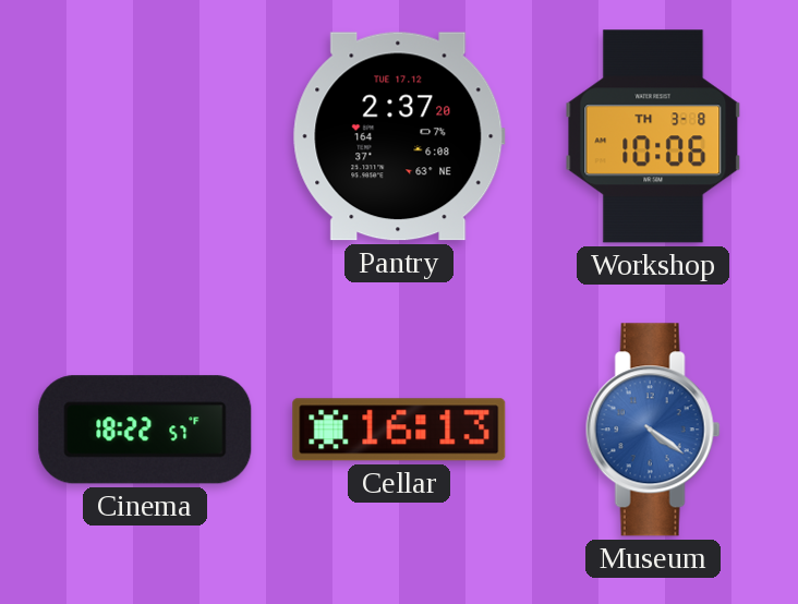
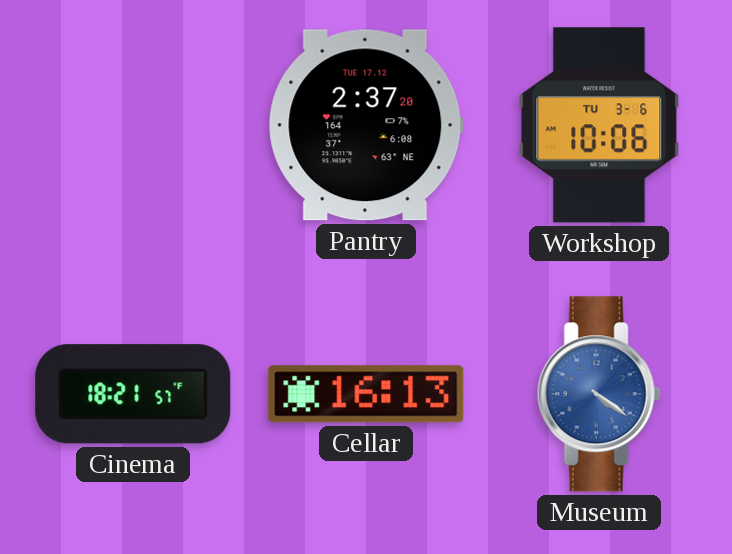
Workshop date: TH 3-8 -> TU 3-6 (599, 125)
Cinema: 18:22 -> 18:21 (133, 394)
